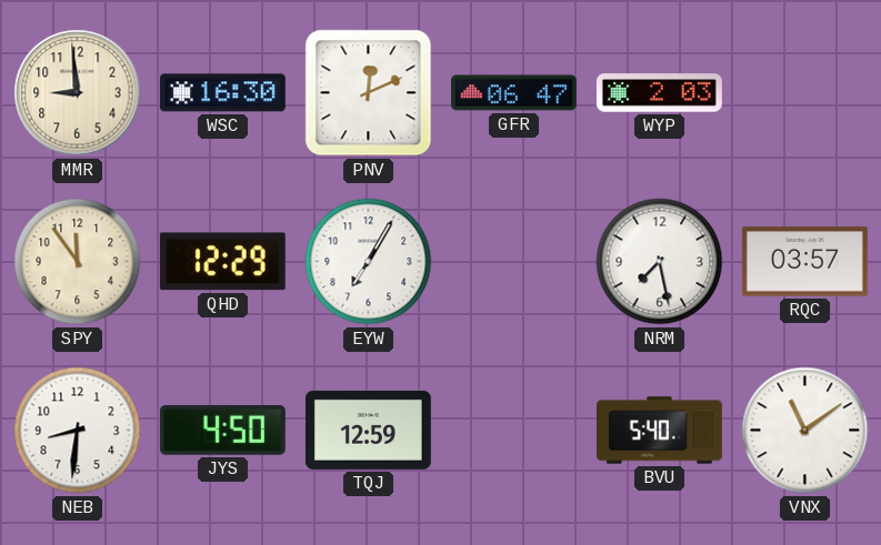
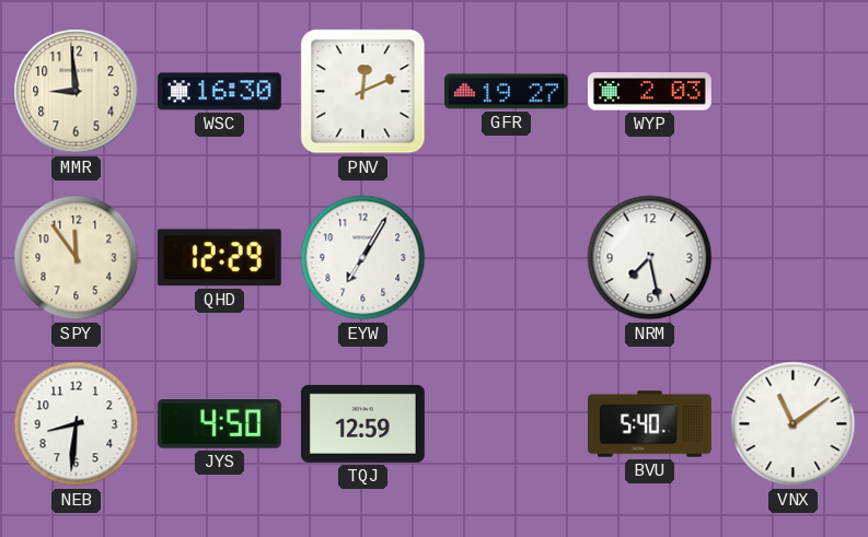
GFR: 06:47 -> 19:27 (506, 92)
RQC: 03:57 -> none (804, 262)
